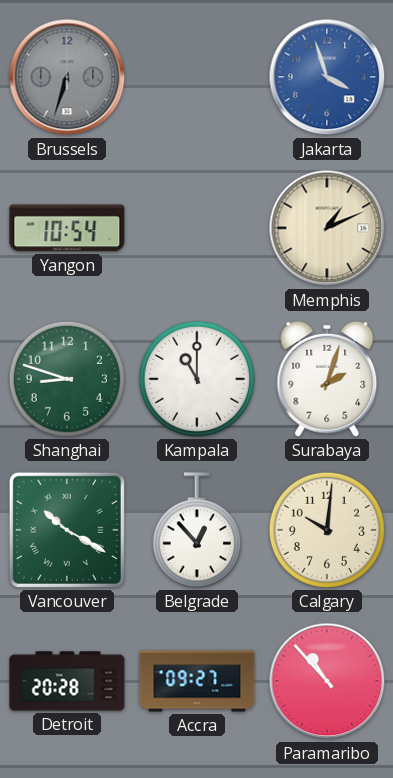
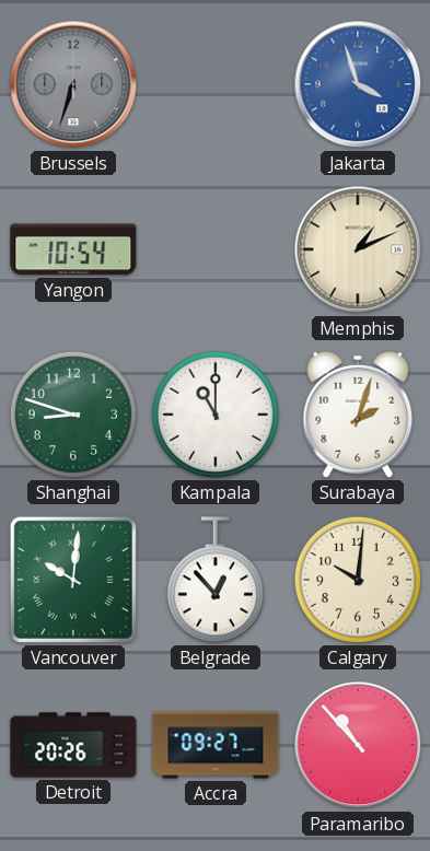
Vancouver: 10:20 -> 10:01 (73, 580)
Detroit: 20:28 -> 20:26 (73, 745)
